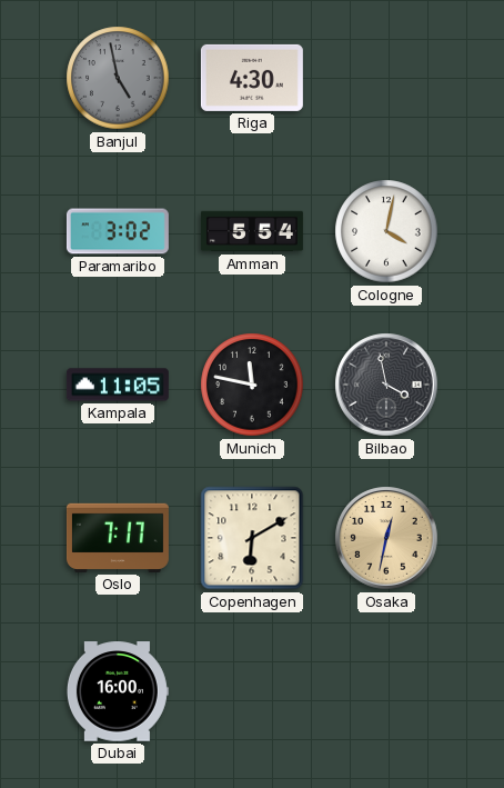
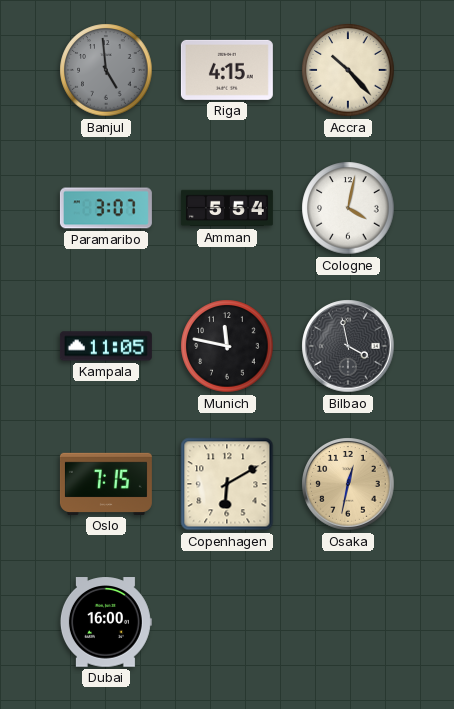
Banjul: 4:58 -> 4:59 (106, 70)
Riga: 4:30 -> 4:15 (227, 70)
Accra: none -> 10:23 (348, 70)
Paramaribo: 3:02 -> 3:07 (106, 208)
Oslo: 7:17 -> 7:15 (106, 484)
